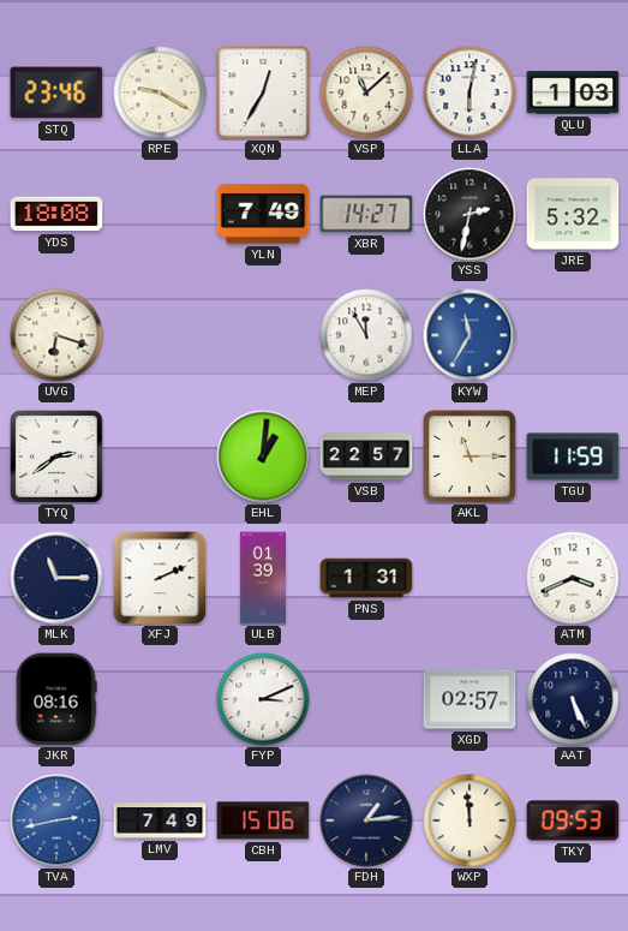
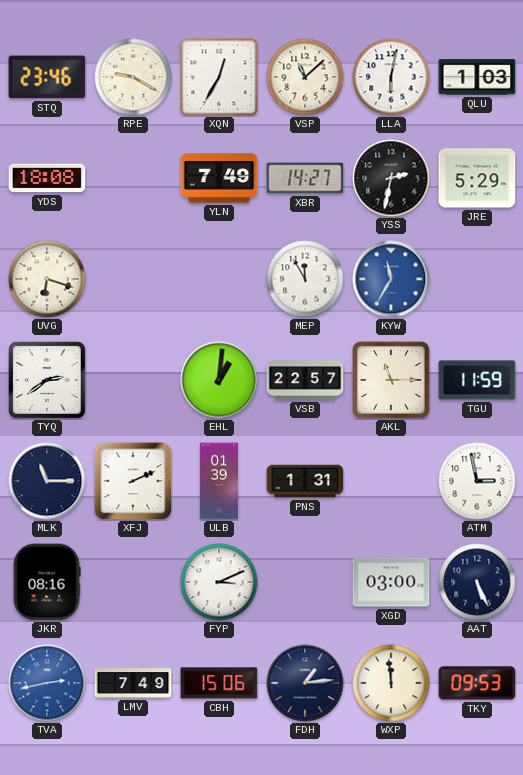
JRE: 5:32 -> 5:29 (477, 178)
ATM: 3:41 -> 2:58 (477, 481)
XGD: 02:57 -> 03:00 (391, 582)
